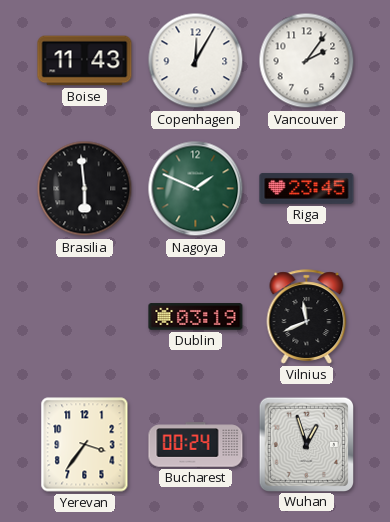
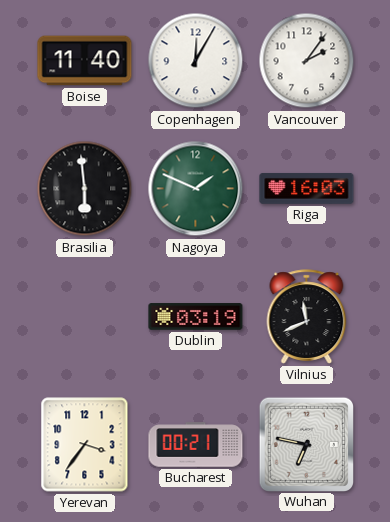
Boise: 11:43 -> 11:40 (85, 61)
Riga: 23:45 -> 16:03 (307, 189)
Bucharest: 00:24 -> 00:21 (196, 445)
Wuhan: 12:57 -> 6:47 (306, 444)
